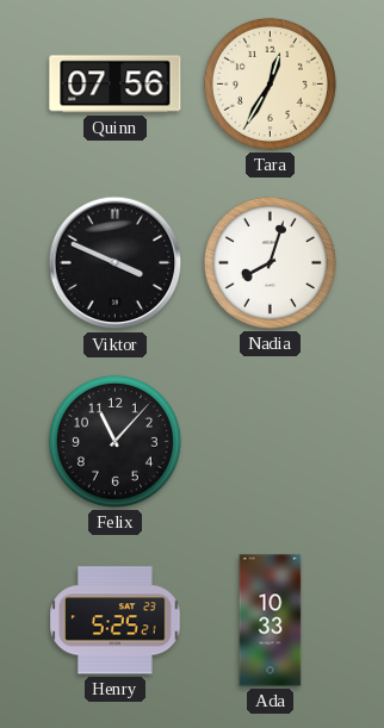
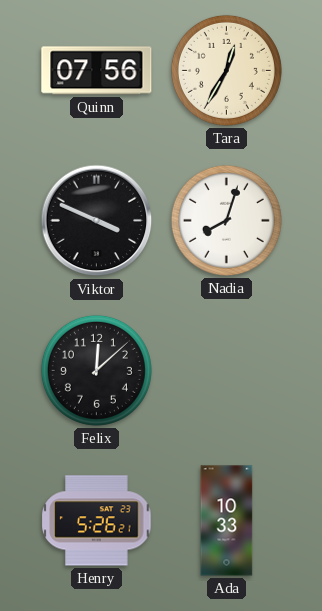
Felix: 11:07 -> 12:08 (96, 370)
Henry: 5:25 -> 5:26 (97, 521)
